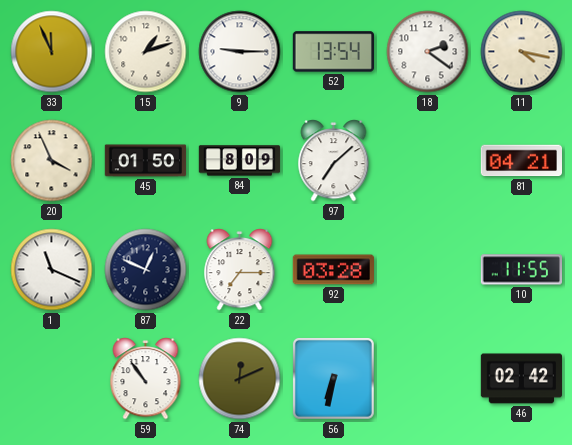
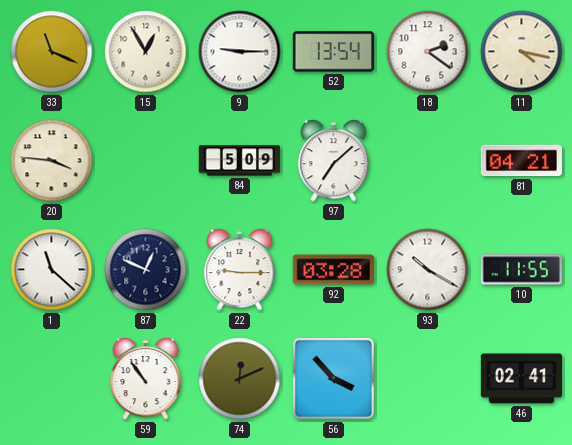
33: 11:56 -> 11:19 (52, 52)
15: 1:12 -> 12:55 (146, 52)
20: 3:56 -> 3:46 (52, 161)
45: 01:50 -> none (146, 161)
84: 8:09 -> 5:09 (240, 161)
1: 11:19 -> 11:22 (52, 270)
22: 7:15 -> 9:15 (240, 270)
93: none -> 10:20 (428, 270)
56: 6:32 -> 3:53 (333, 378)
46: 02:42 -> 02:41 (521, 379)
